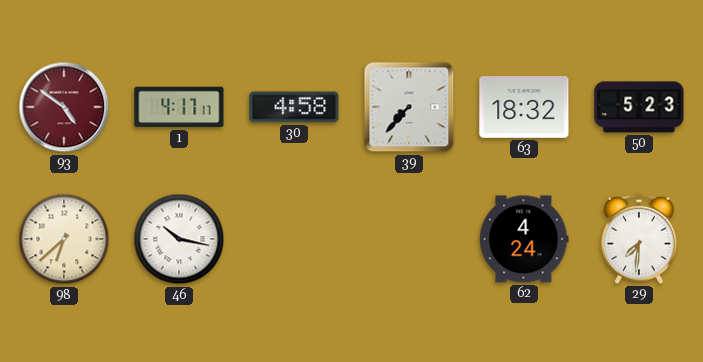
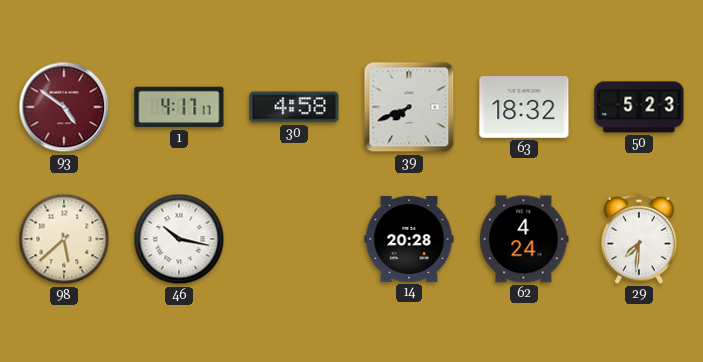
39: 7:37 -> 7:41 (409, 107)
98: 6:38 -> 5:38 (64, 239)
14: none -> 20:28 (409, 239)
